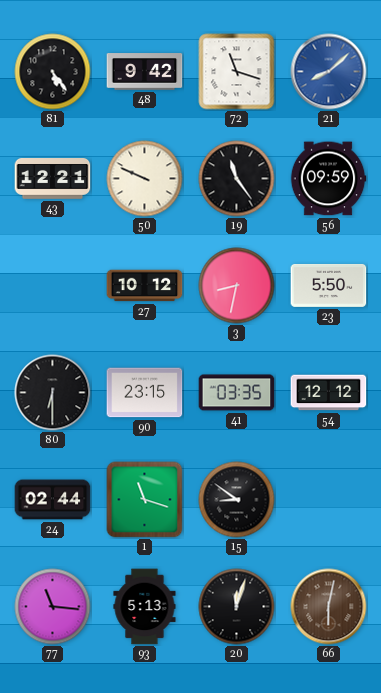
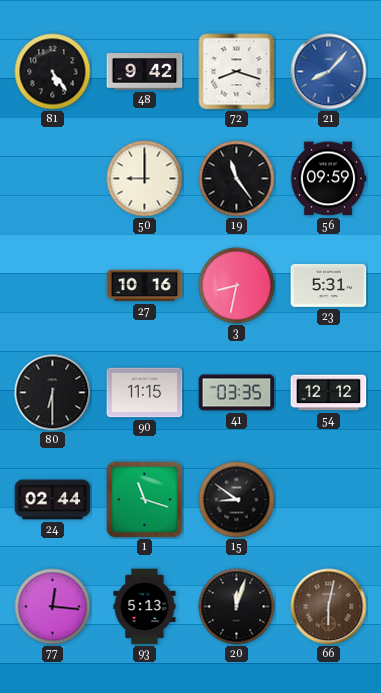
72: 11:18 -> 8:18 (237, 72)
21: 8:08 -> 8:07 (329, 72)
43: 12:21 -> none (53, 179)
50: 9:49 -> 9:00 (145, 179)
27: 10:12 -> 10:16 (145, 286)
23: 5:50 -> 5:31 (329, 285)
90: 23:15 -> 11:15 (145, 393)
77: 11:16 -> 12:16 (53, 607)
